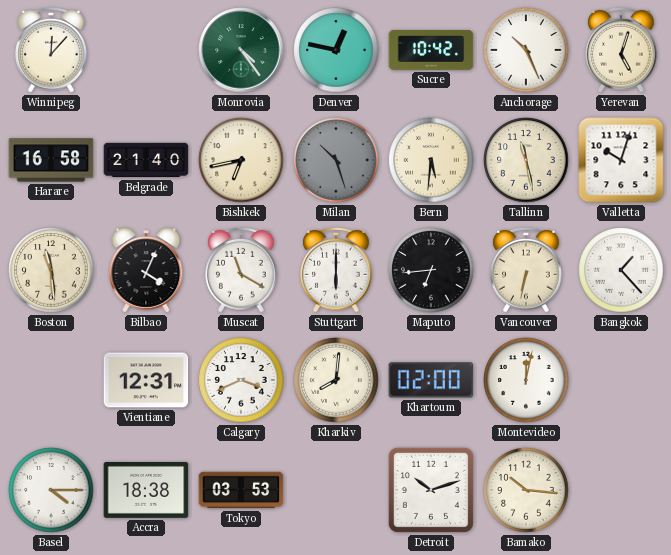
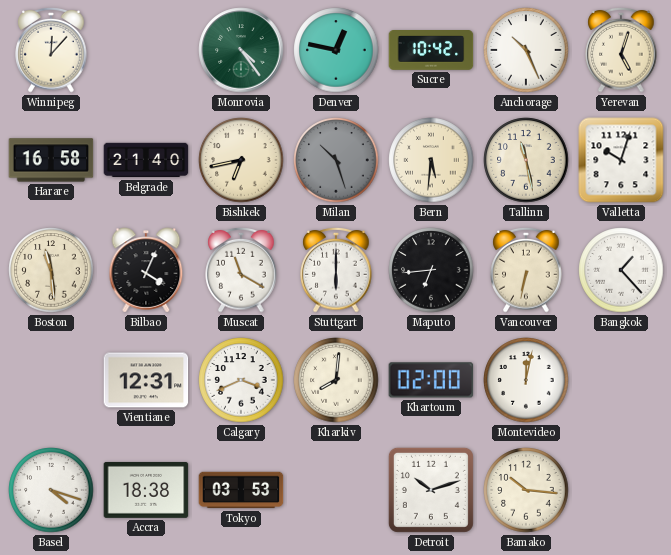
Basel: 4:15 -> 4:18 (51, 490)
